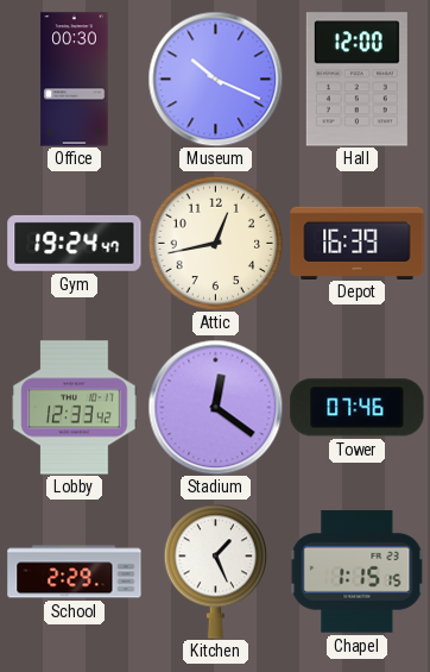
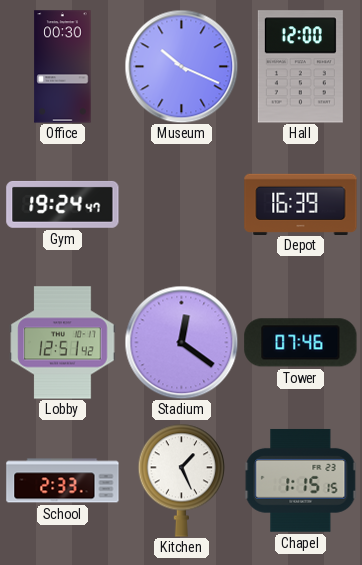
Attic: 12:43 -> none (215, 243)
Lobby: 12:33 -> 12:51 (63, 343)
School: 2:29 -> 2:33 (63, 481)
